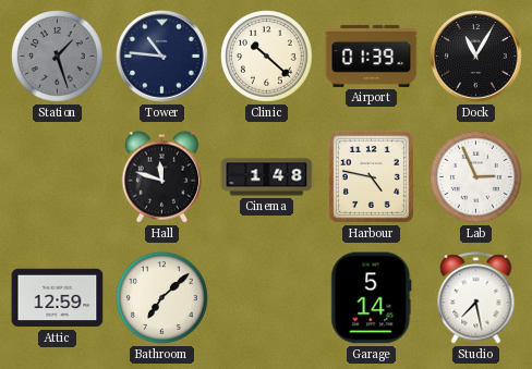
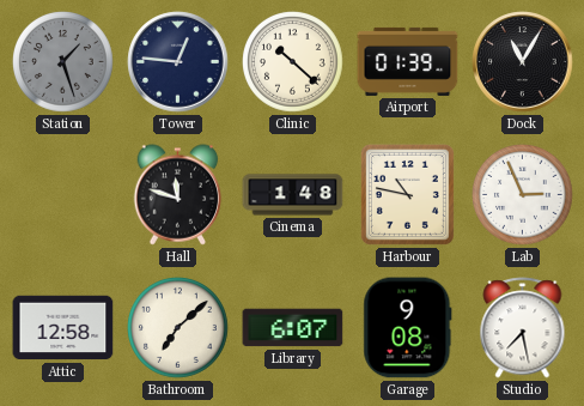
Tower: 10:46 -> 12:46 (178, 62)
Harbour: 4:47 -> 10:47 (407, 194)
Attic: 12:59 -> 12:58 (63, 328)
Library: none -> 6:07 (293, 328)
Garage: 5:14 -> 9:08 (408, 328)
